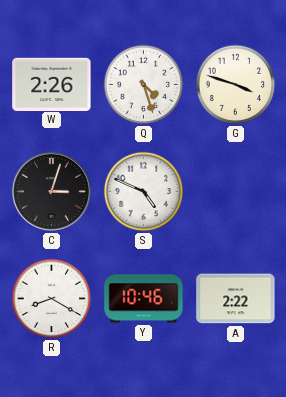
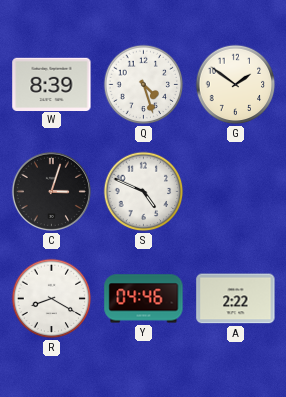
W: 2:26 -> 8:39 (52, 84)
G: 3:48 -> 1:51 (236, 85)
Y: 10:46 -> 04:46 (144, 299)
